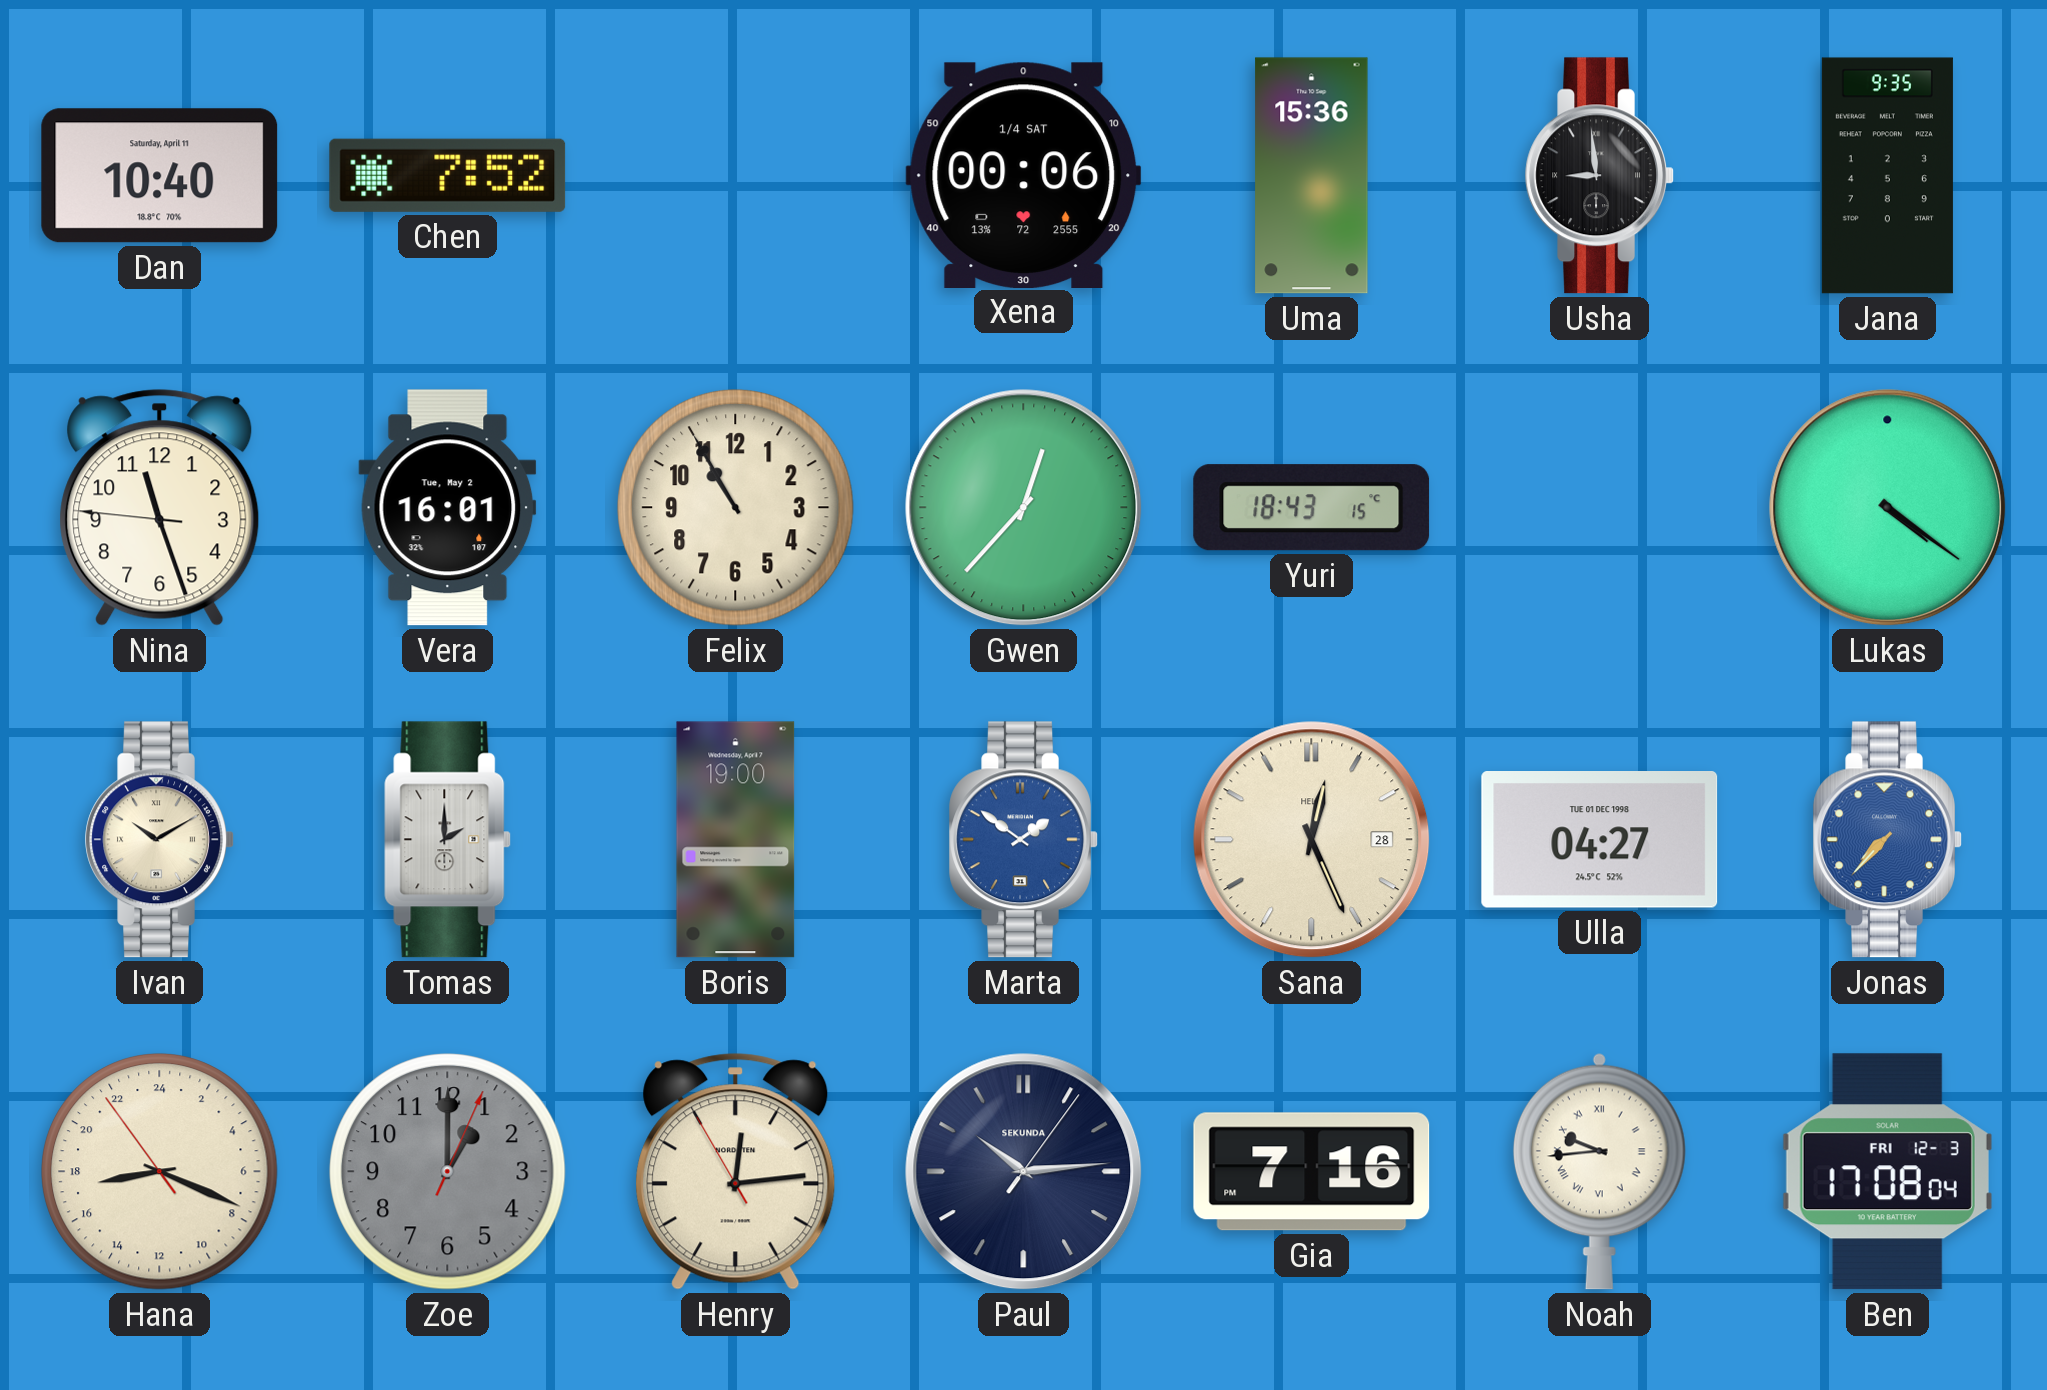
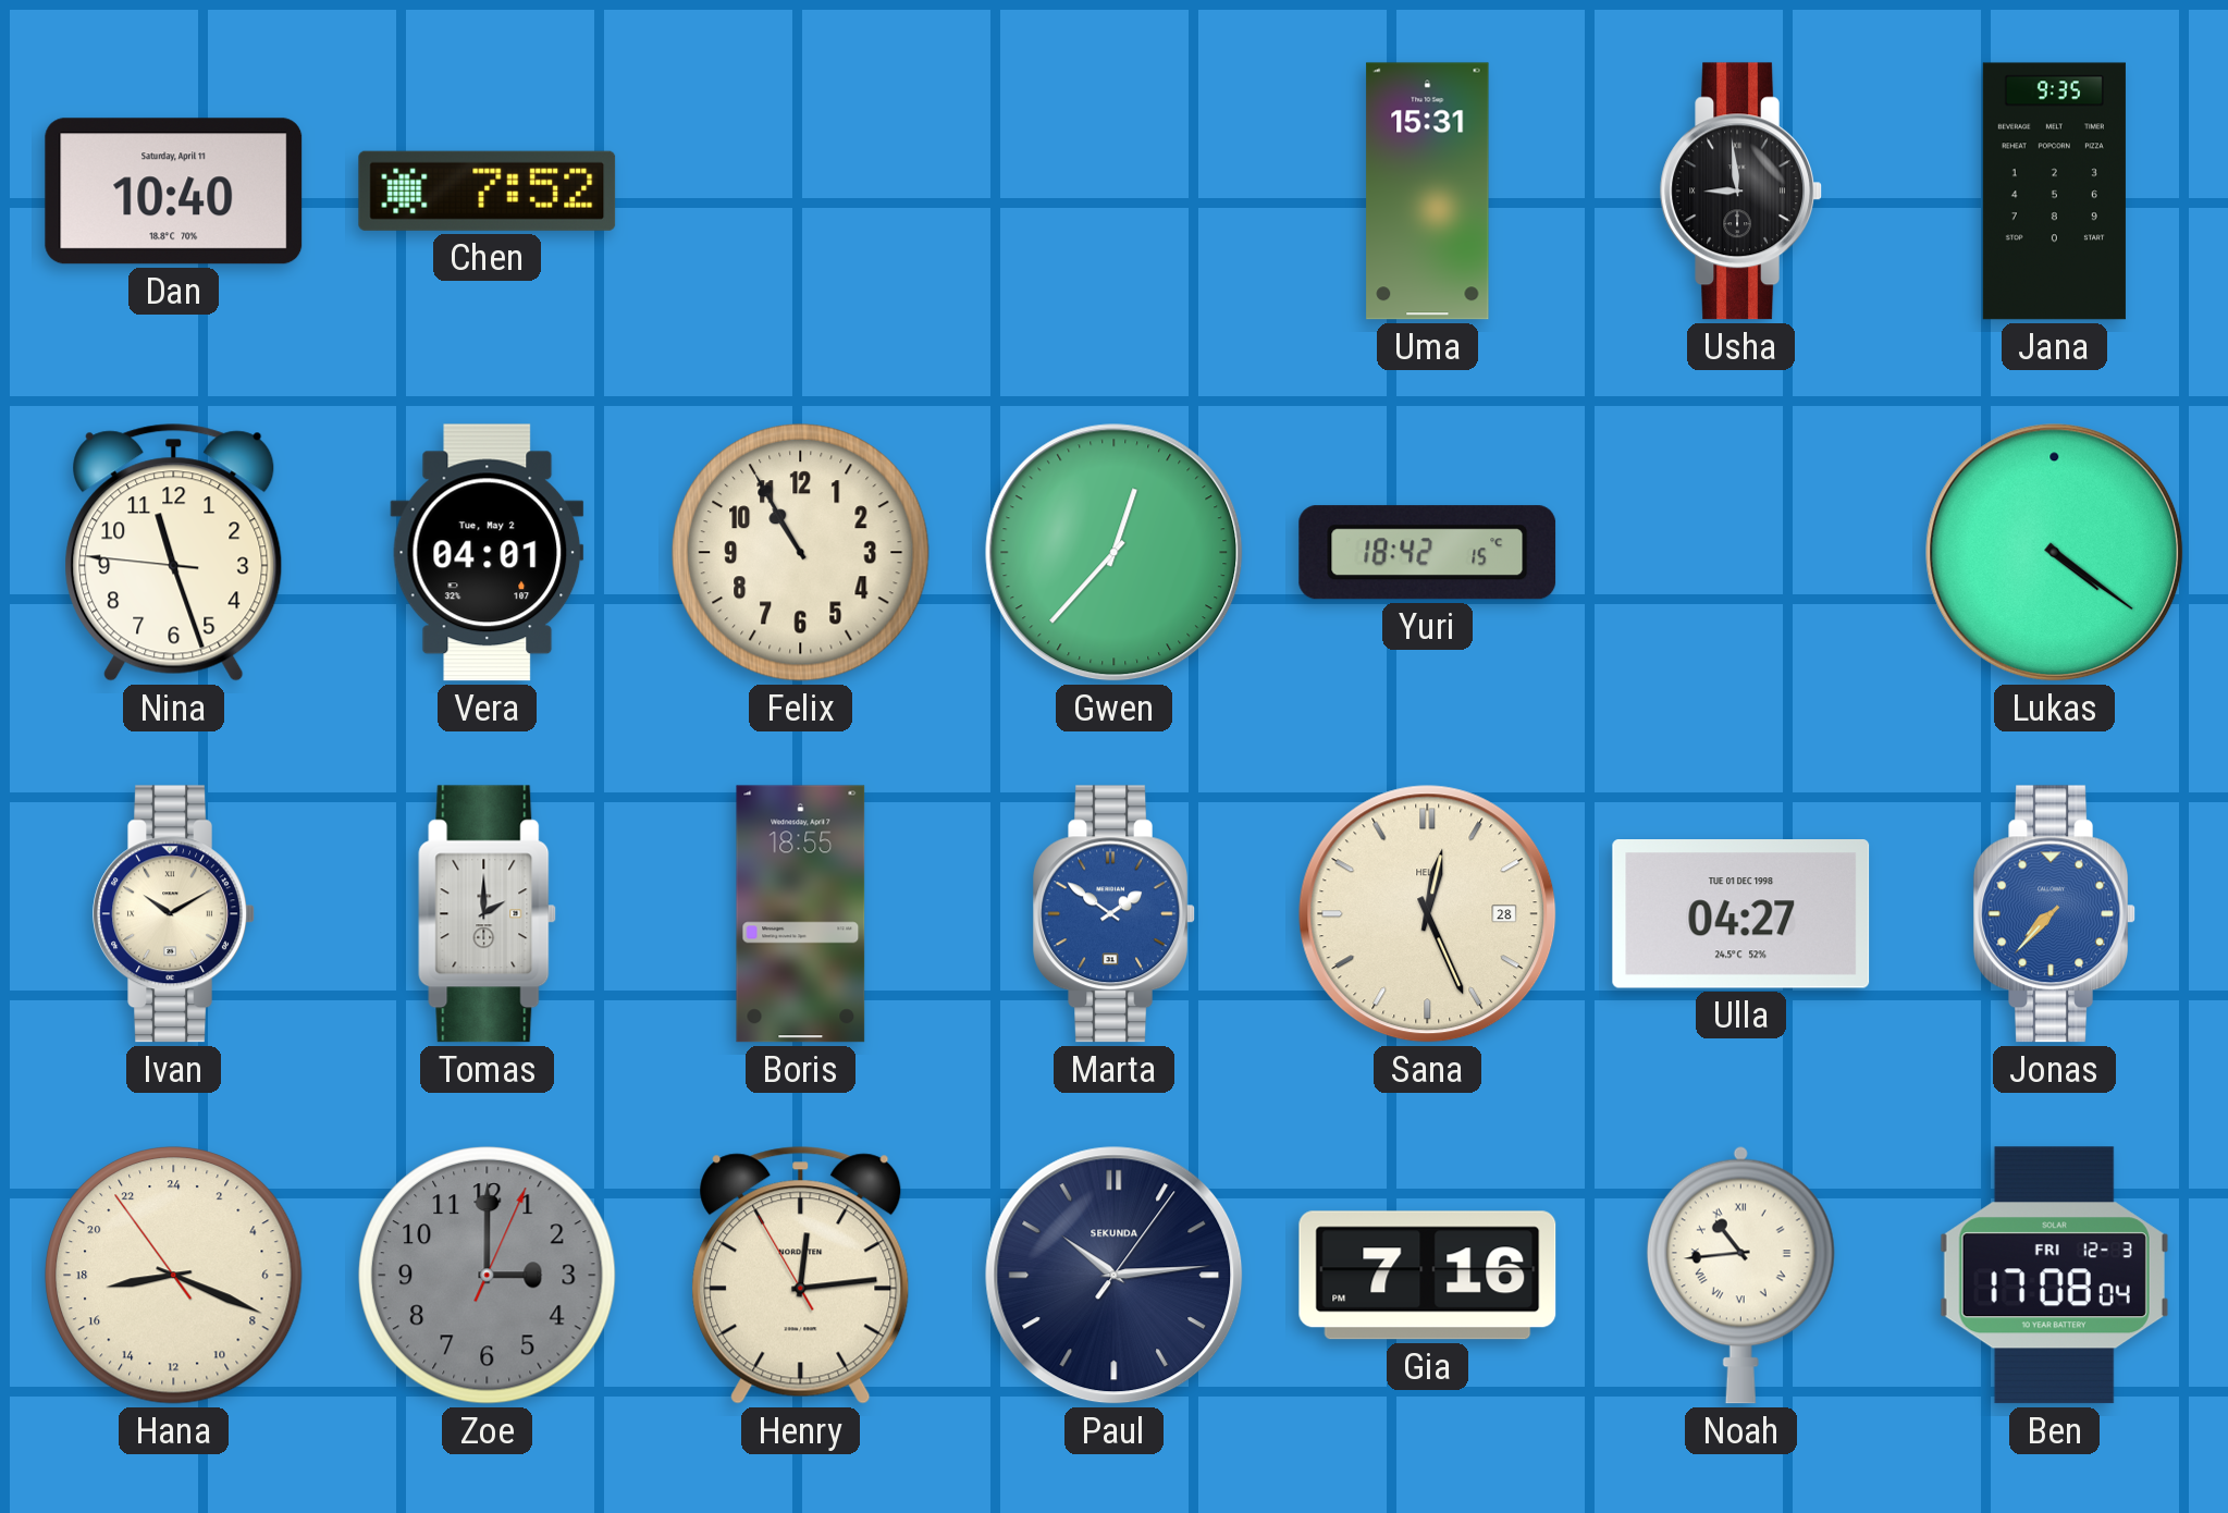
Xena: 00:06 -> none (1024, 175)
Uma: 15:36 -> 15:31 (1428, 192)
Vera: 16:01 -> 04:01 (488, 553)
Yuri: 18:43 -> 18:42 (1428, 553)
Boris: 19:00 -> 18:55 (801, 914)
Zoe: 1:00 -> 3:00 (488, 1276)
Noah: 9:44 -> 10:44 (1740, 1275)
